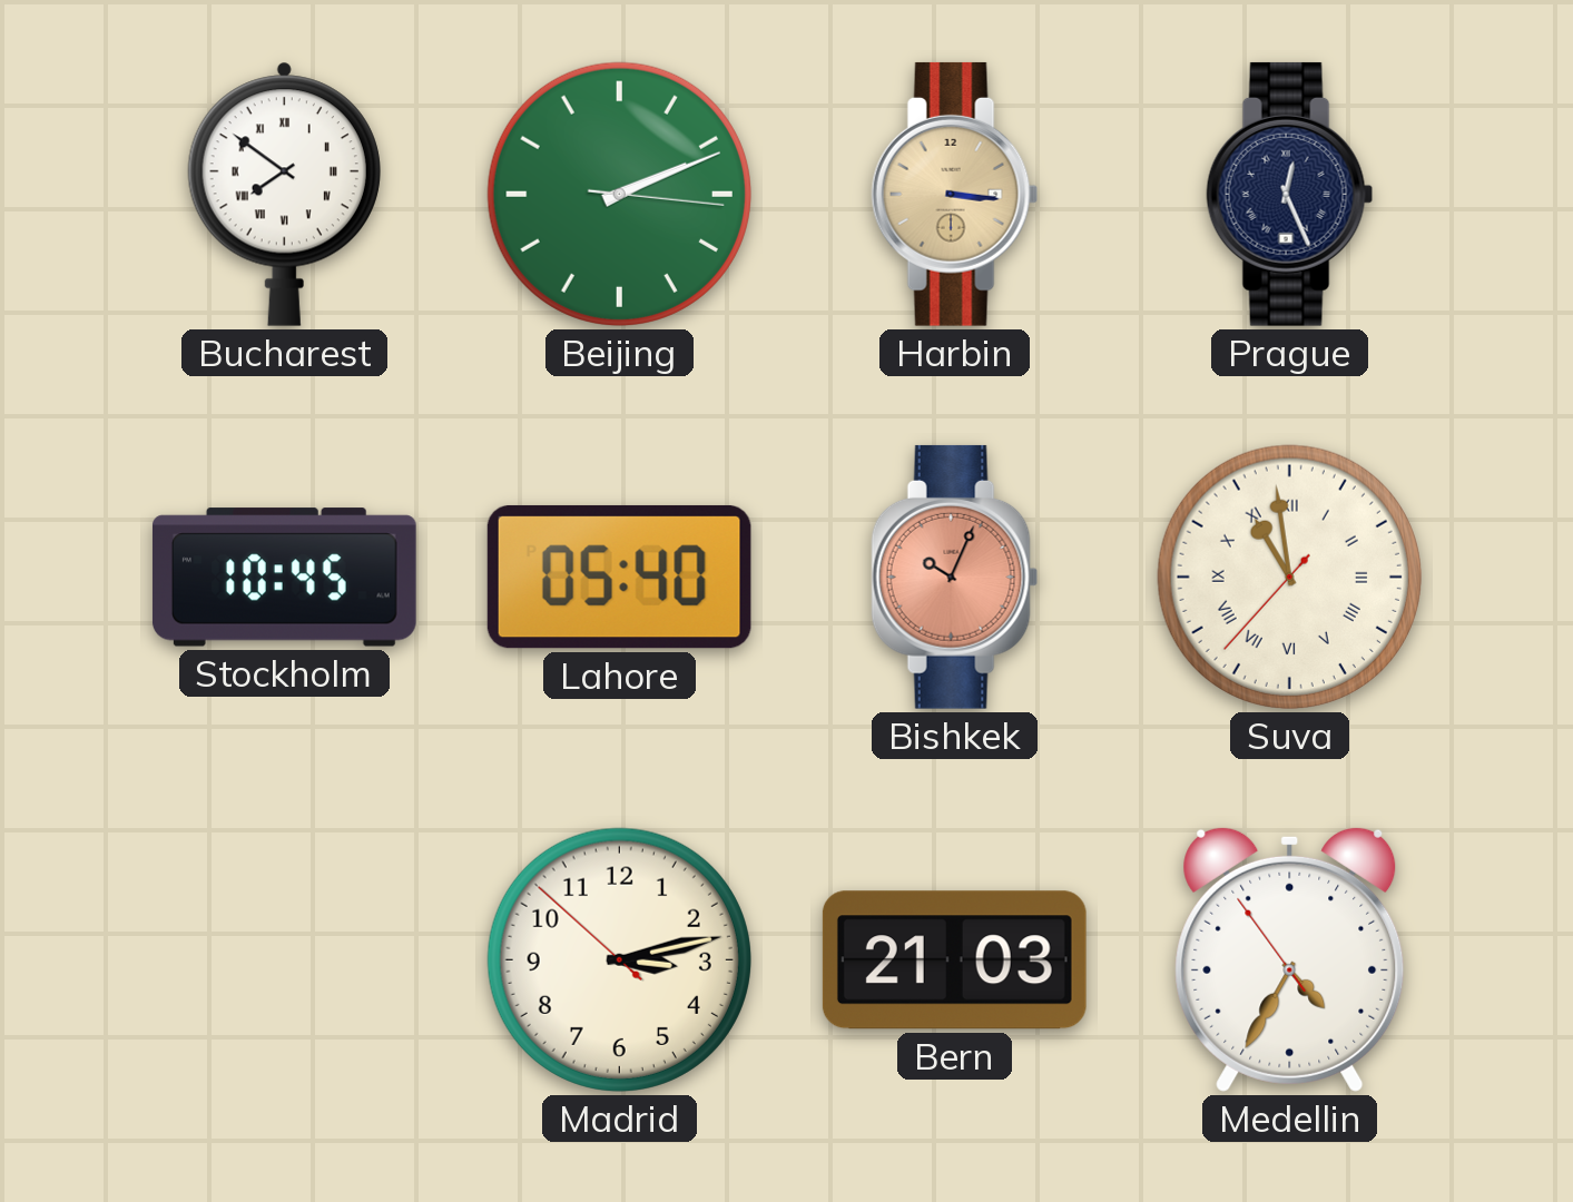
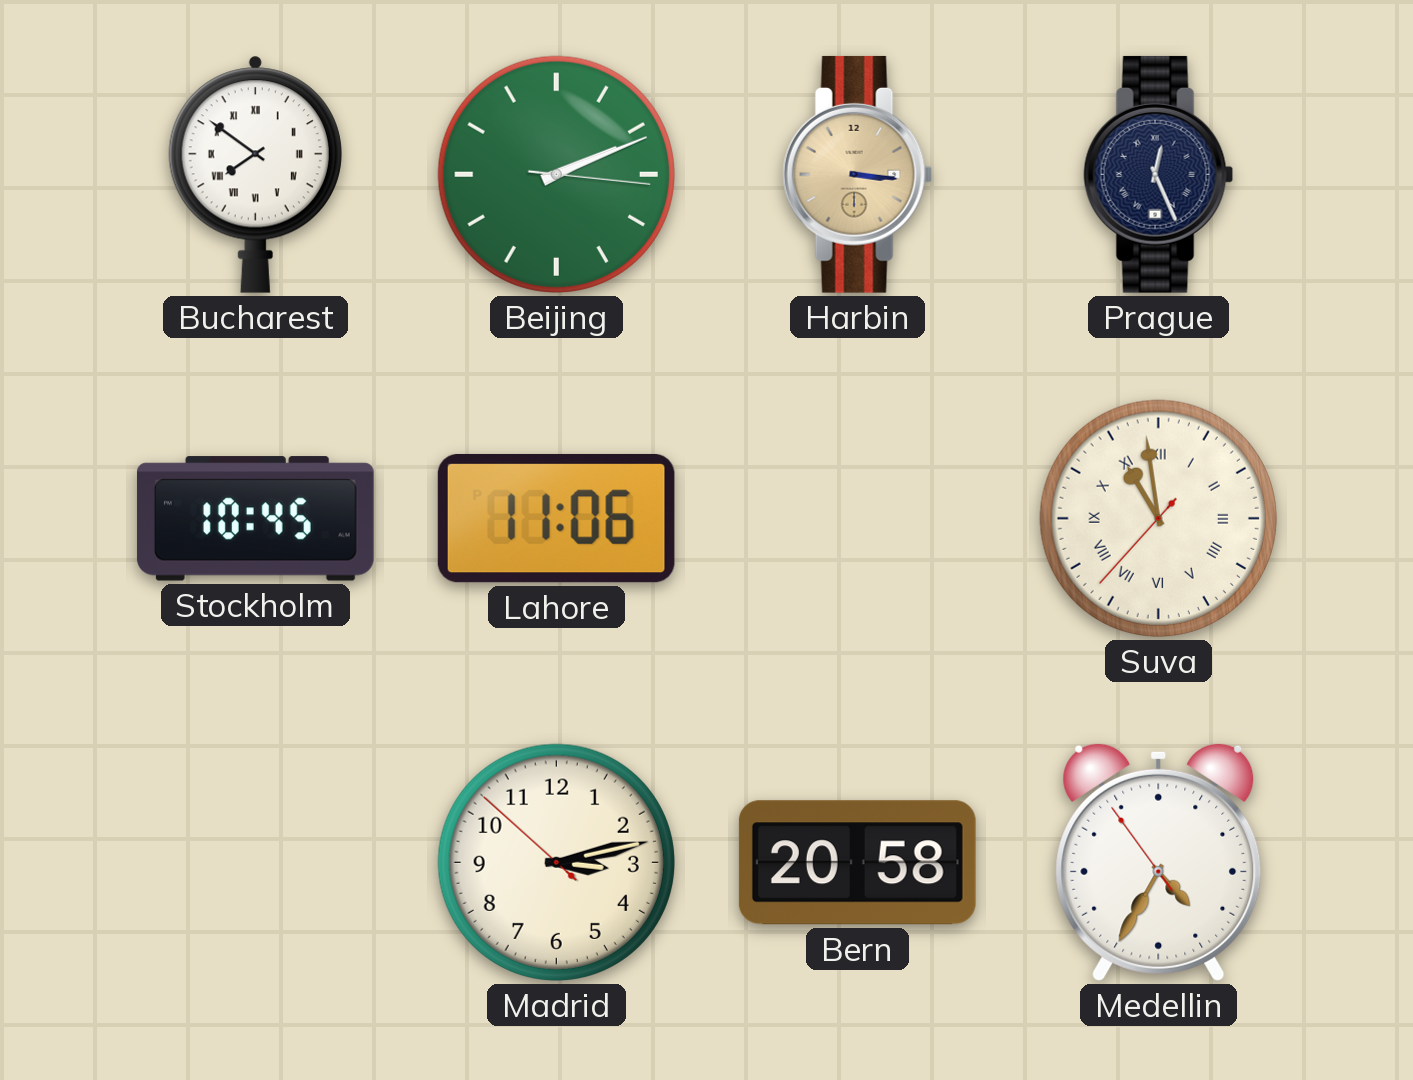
Lahore: 05:40 -> 11:06 (556, 518)
Bishkek: 10:04 -> none (955, 577)
Bern: 21:03 -> 20:58 (857, 863)
